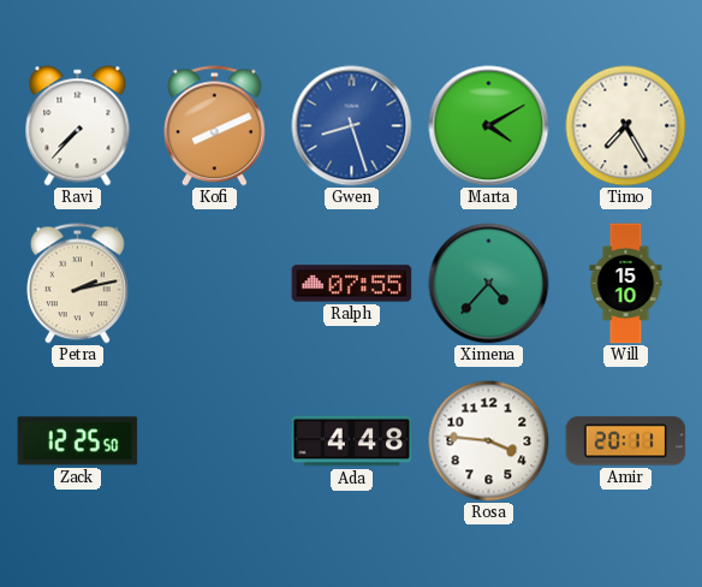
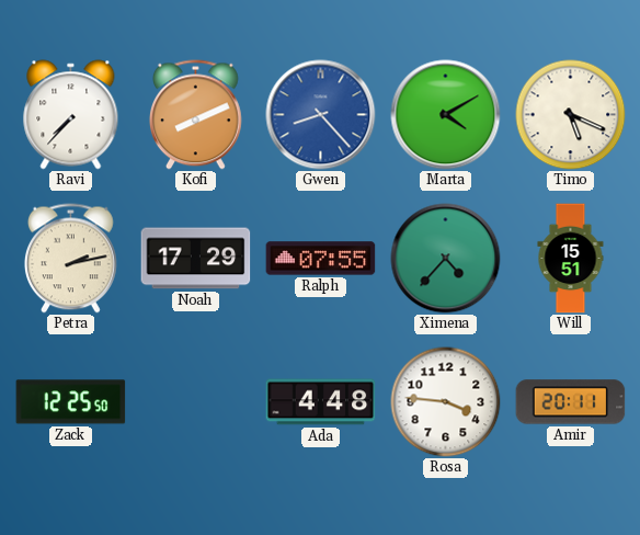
Gwen: 8:27 -> 8:23 (321, 115)
Timo: 7:25 -> 5:19 (571, 115)
Noah: none -> 17:29 (196, 259)
Will: 15:10 -> 15:51 (571, 259)
